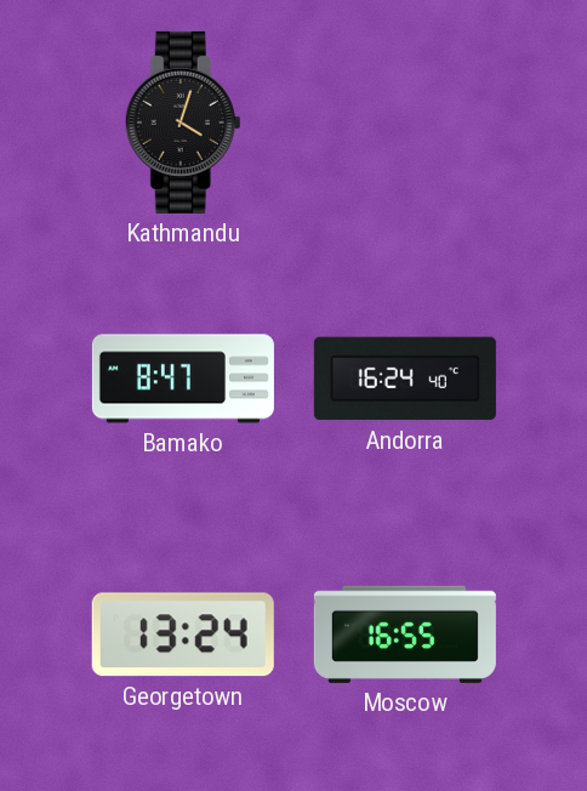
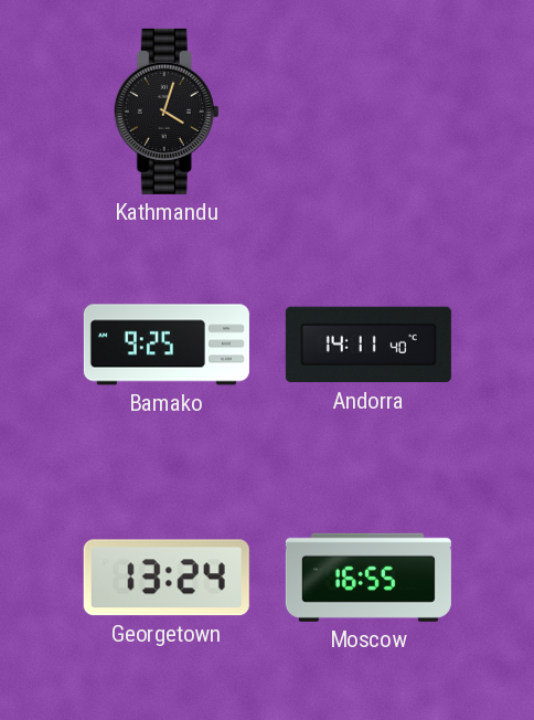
Bamako: 8:47 -> 9:25 (167, 345)
Andorra: 16:24 -> 14:11 (369, 345)
